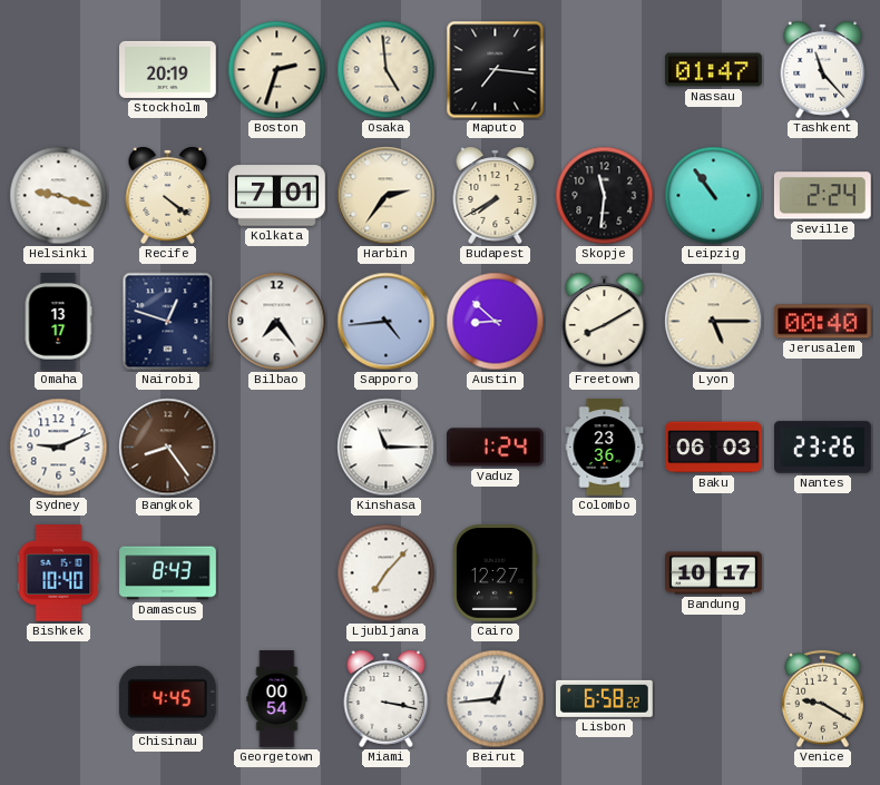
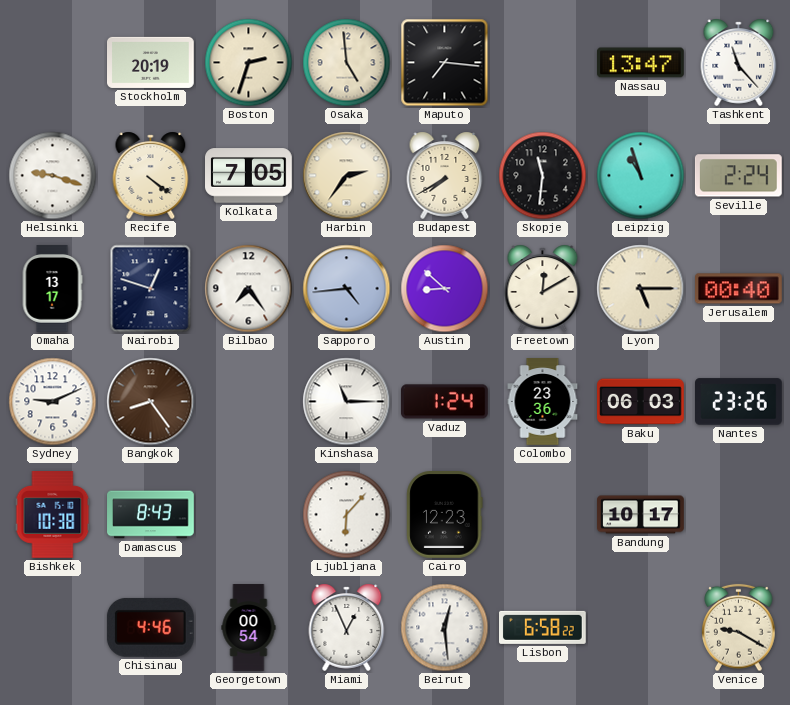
Nassau: 01:47 -> 13:47 (641, 63)
Kolkata: 7:01 -> 7:05 (249, 176)
Leipzig: 10:54 -> 10:57 (641, 176)
Freetown: 8:10 -> 12:10 (543, 288)
Bishkek: 10:40 -> 10:38 (53, 515)
Ljubljana: 7:07 -> 6:07 (347, 515)
Cairo: 12:27 -> 12:23 (445, 515)
Chisinau: 4:45 -> 4:46 (150, 627)
Miami: 3:17 -> 12:56 (347, 627)
Beirut: 12:44 -> 12:29 (445, 628)
